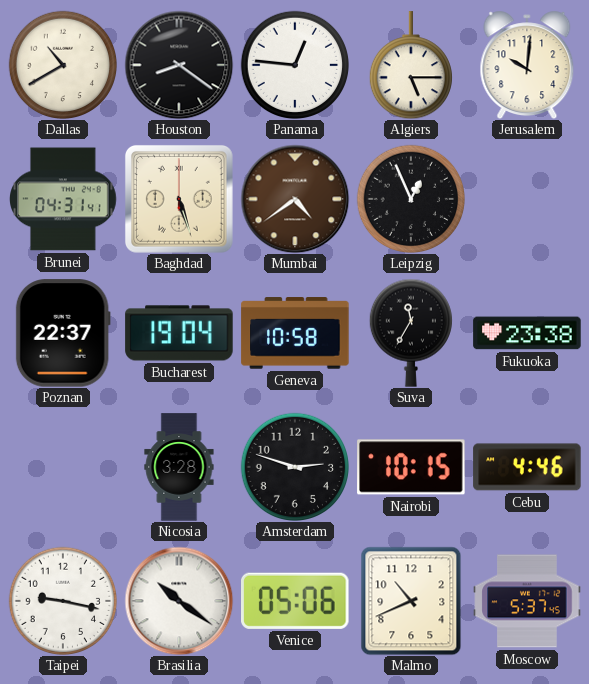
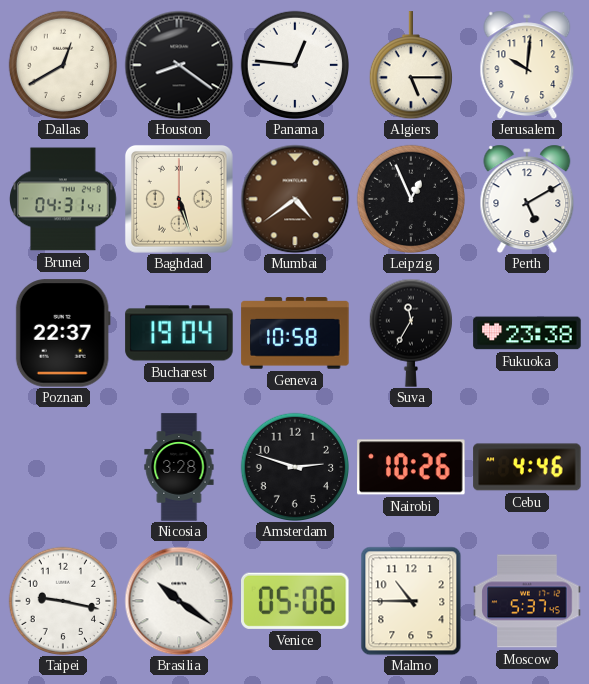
Dallas: 10:40 -> 12:40 (62, 64)
Perth: none -> 5:10 (527, 199)
Nairobi: 10:15 -> 10:26 (411, 467)
Malmo: 10:41 -> 10:45 (411, 601)
